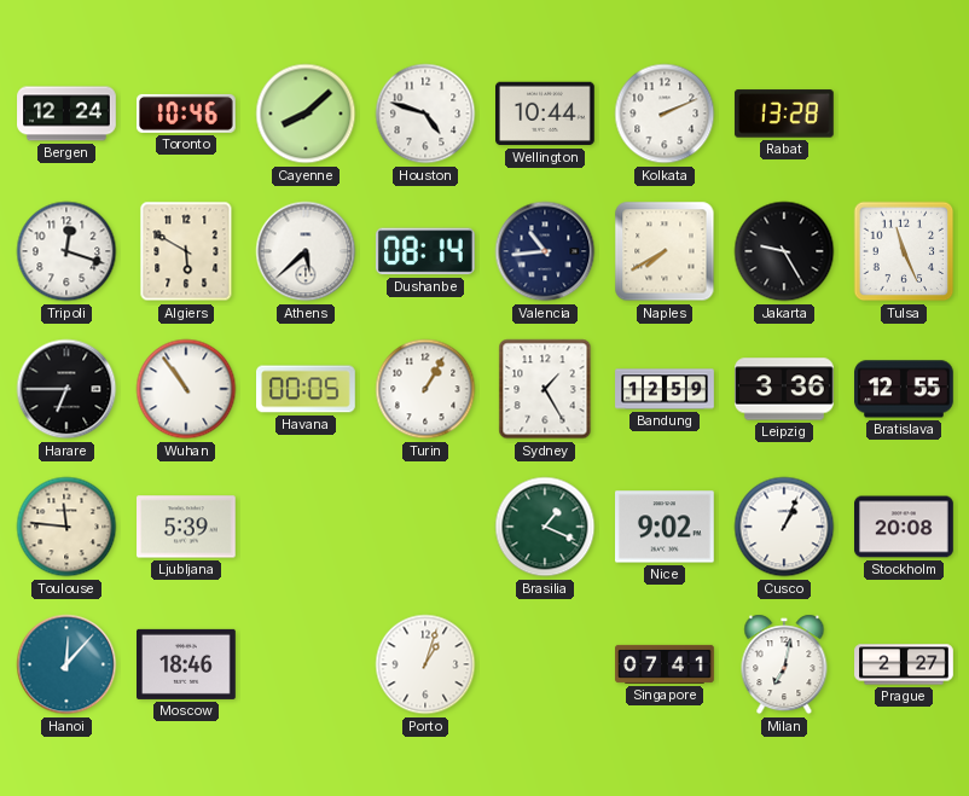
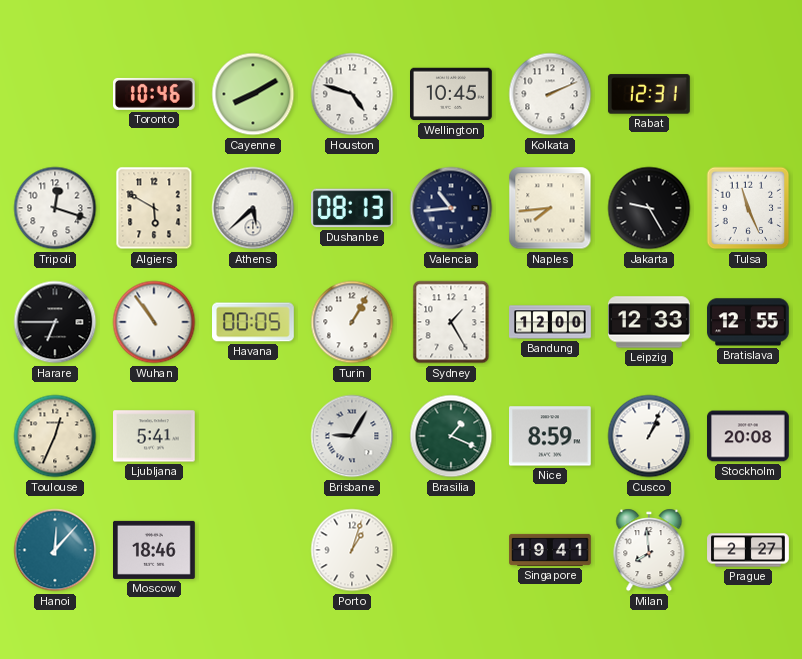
Bergen: 12:24 -> none (66, 114)
Cayenne: 8:08 -> 8:10 (253, 94)
Wellington: 10:44 -> 10:45 (452, 94)
Rabat: 13:28 -> 12:31 (649, 94)
Dushanbe: 08:14 -> 08:13 (352, 208)
Naples: 7:40 -> 7:44 (550, 208)
Bandung: 12:59 -> 12:00 (550, 322)
Leipzig: 3:36 -> 12:33 (649, 322)
Toulouse: 11:46 -> 12:34 (55, 436)
Ljubljana: 5:39 -> 5:41 (155, 436)
Brisbane: none -> 9:05 (352, 436)
Nice: 9:02 -> 8:59 (551, 436)
Singapore: 07:41 -> 19:41 (550, 550)
Milan: 7:02 -> 7:59 (649, 550)
